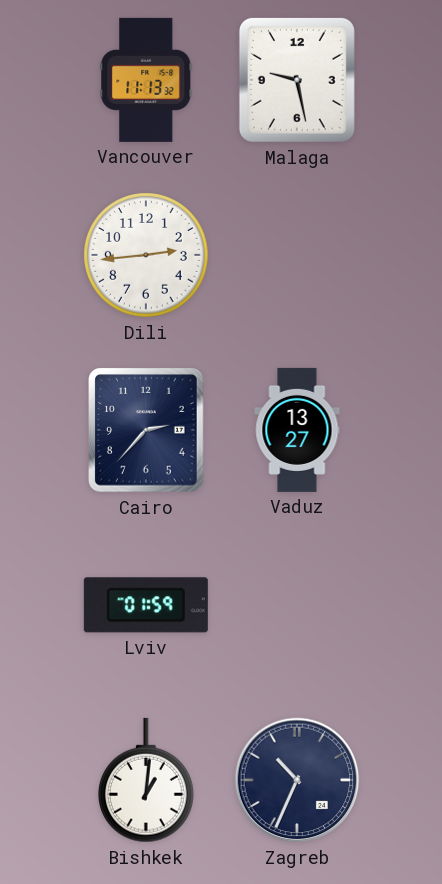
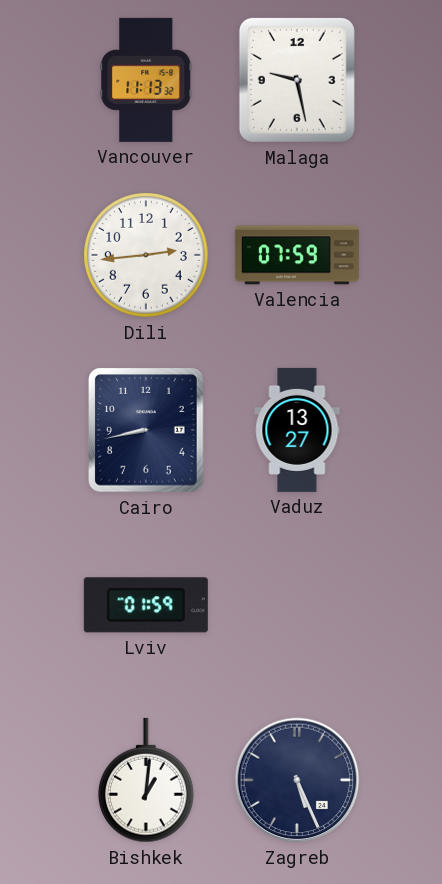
Valencia: none -> 07:59 (297, 255)
Cairo: 2:37 -> 8:43 (147, 430)
Zagreb: 10:34 -> 5:26 (297, 780)
